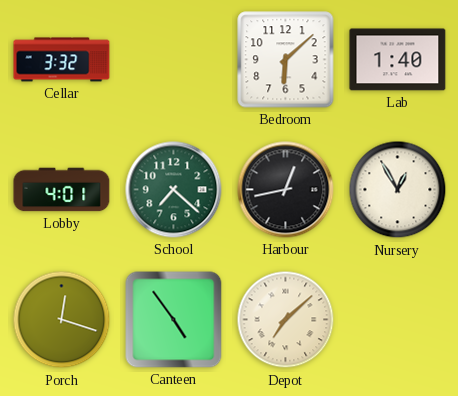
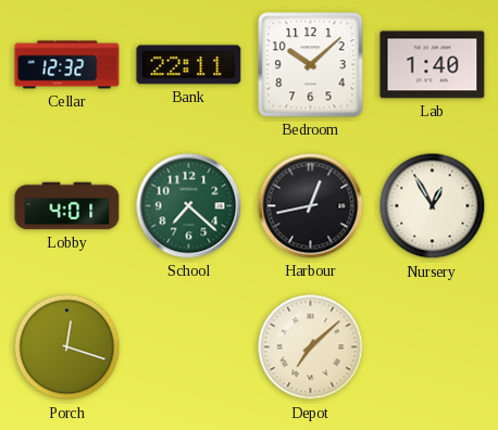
Cellar: 3:32 -> 12:32 (67, 65)
Bank: none -> 22:11 (189, 65)
Bedroom: 6:08 -> 10:08 (311, 65)
Canteen: 4:54 -> none (174, 320)
